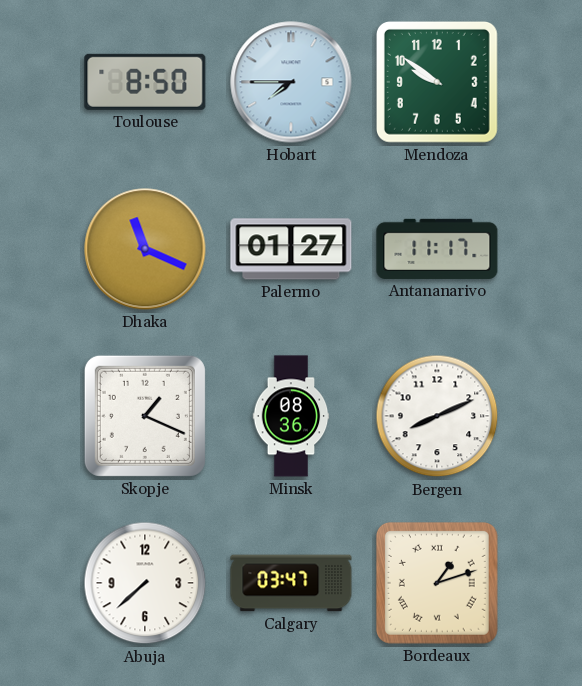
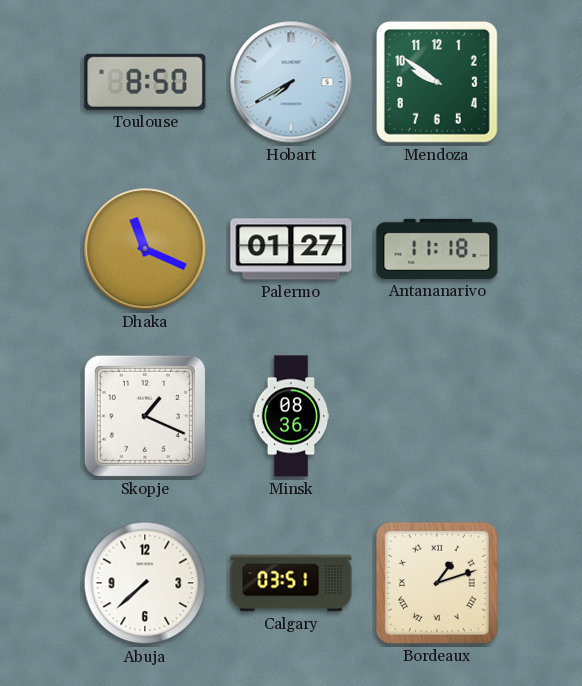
Hobart: 7:45 -> 7:40 (291, 82)
Antananarivo: 11:17 -> 11:18 (437, 249)
Bergen: 8:11 -> none (437, 416)
Calgary: 03:47 -> 03:51 (291, 583)
